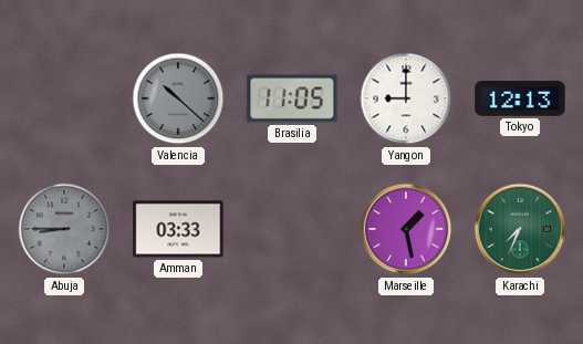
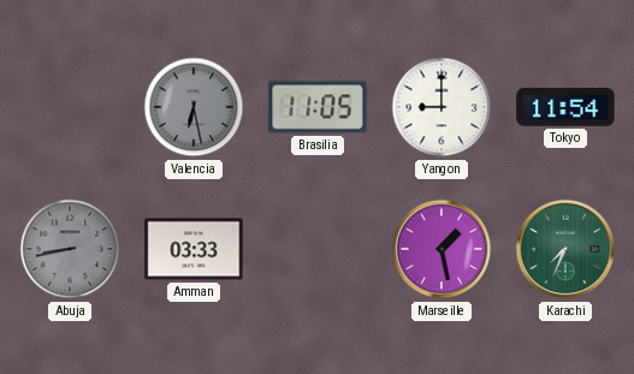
Valencia: 10:22 -> 6:28 (194, 107)
Tokyo: 12:13 -> 11:54 (565, 107)
Abuja: 8:45 -> 8:43 (70, 249)
